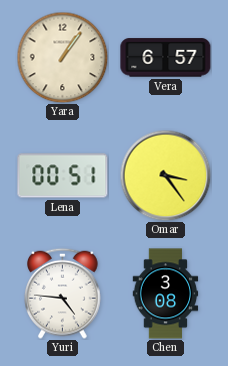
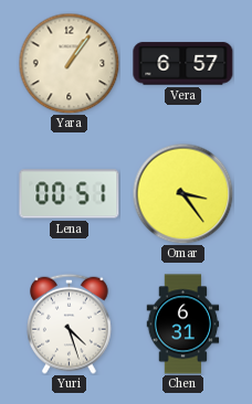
Yuri: 4:46 -> 4:27 (70, 323)
Chen: 3:08 -> 6:31 (183, 325)
